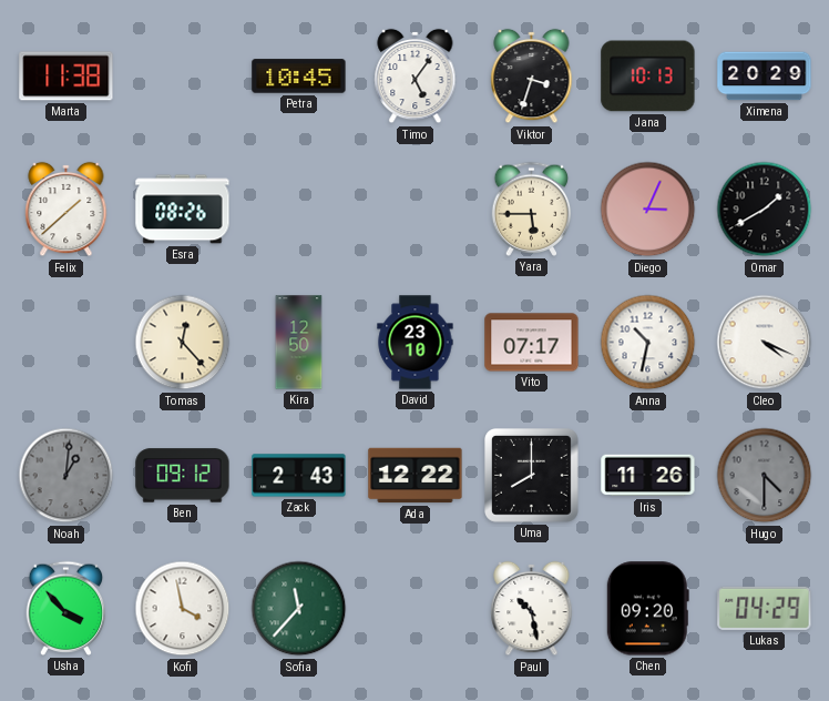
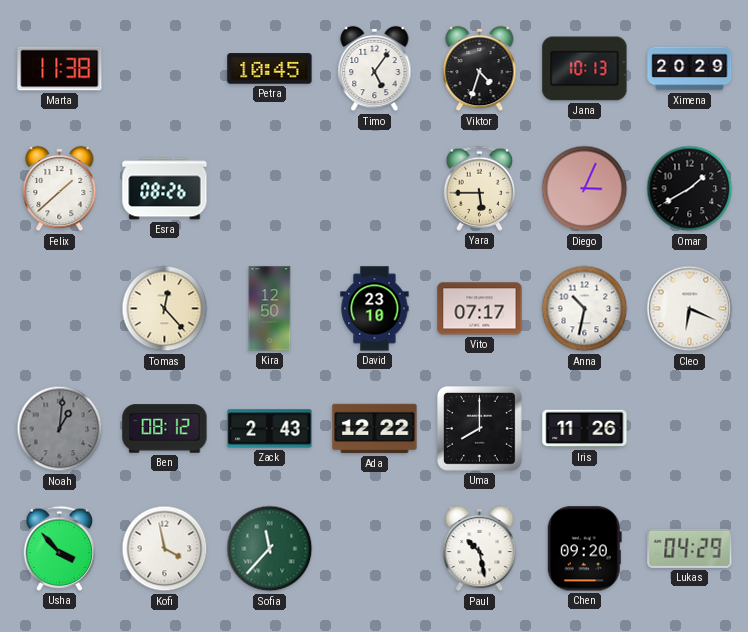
Viktor: 3:33 -> 4:33 (480, 69)
Cleo: 4:19 -> 6:19 (690, 309)
Ben: 09:12 -> 08:12 (165, 429)
Hugo: 4:30 -> none (765, 476)
